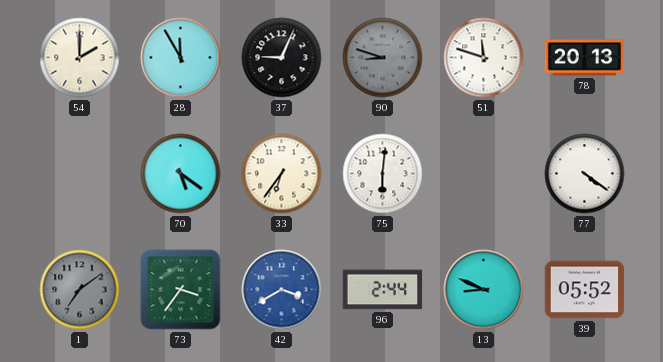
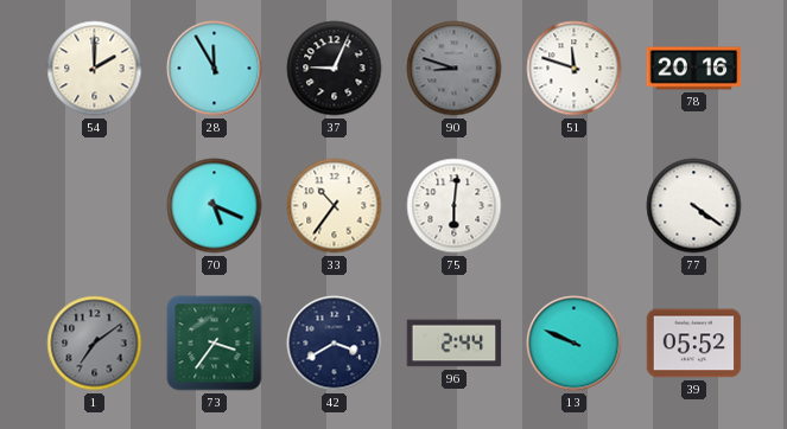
78: 20:13 -> 20:16 (694, 69)
70: 5:21 -> 5:19 (215, 206)
33: 6:36 -> 10:36 (335, 206)
42 dial: blue -> navy (335, 344)
13: 8:49 -> 9:49 (575, 344)
